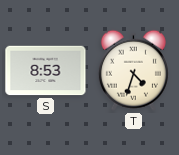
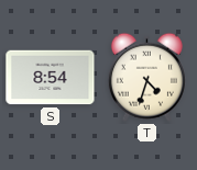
S: 8:53 -> 8:54 (51, 78)
